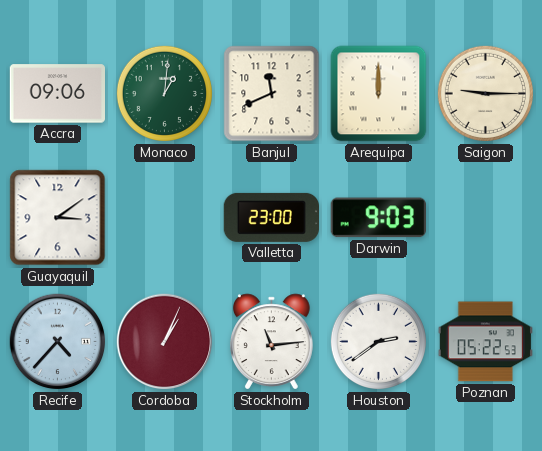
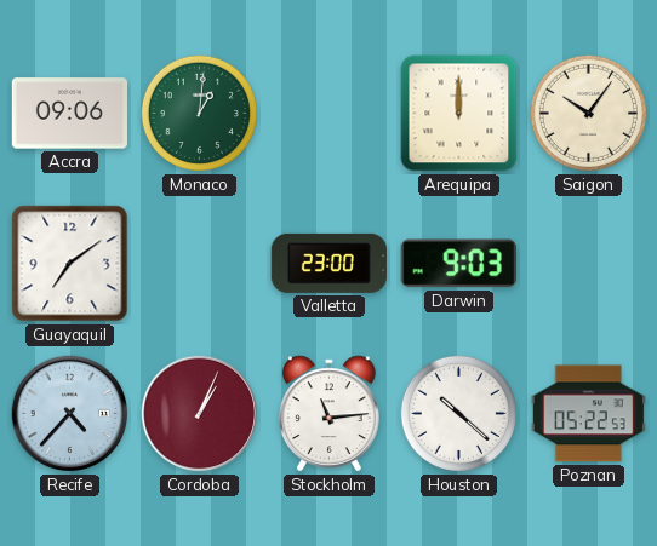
Banjul: 11:41 -> none (272, 94)
Saigon: 9:15 -> 10:06 (588, 113)
Guayaquil: 3:09 -> 7:09 (70, 264)
Houston: 2:39 -> 10:22 (458, 413)
